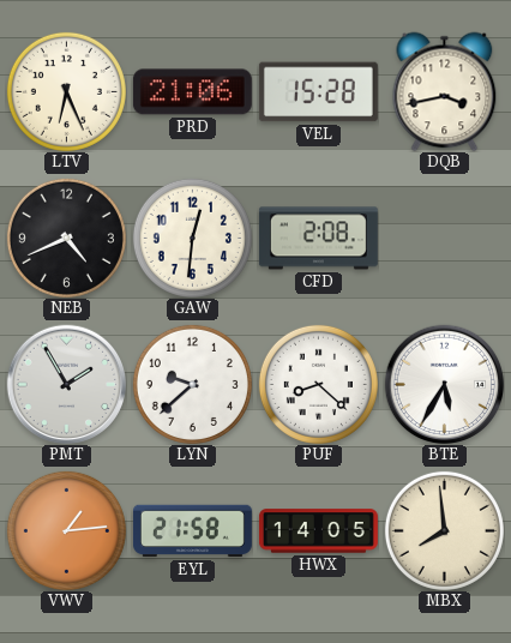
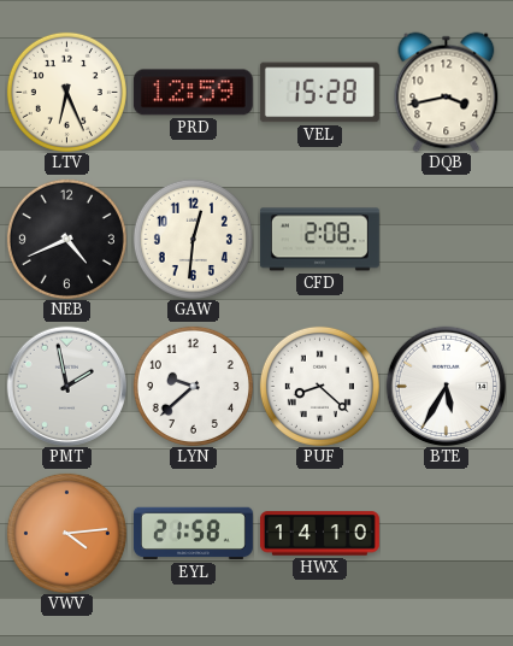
PRD: 21:06 -> 12:59 (193, 93)
PMT: 1:55 -> 1:58 (66, 386)
VWV: 1:14 -> 4:14 (66, 533)
HWX: 14:05 -> 14:10 (319, 534)
MBX: 7:59 -> none (444, 530)
